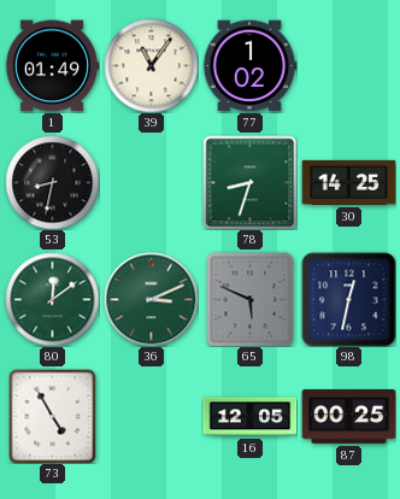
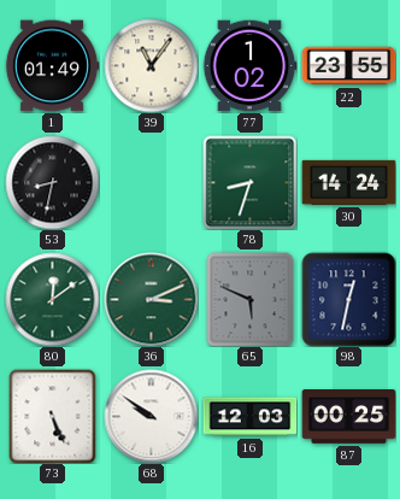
22: none -> 23:55 (348, 66)
30: 14:25 -> 14:24 (348, 182)
73: 4:55 -> 5:26 (53, 416)
68: none -> 9:51 (151, 416)
16: 12:05 -> 12:03 (249, 417)
